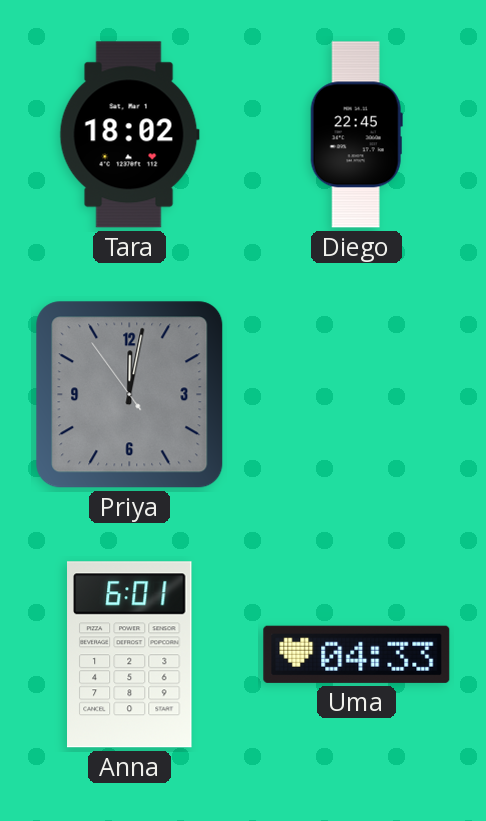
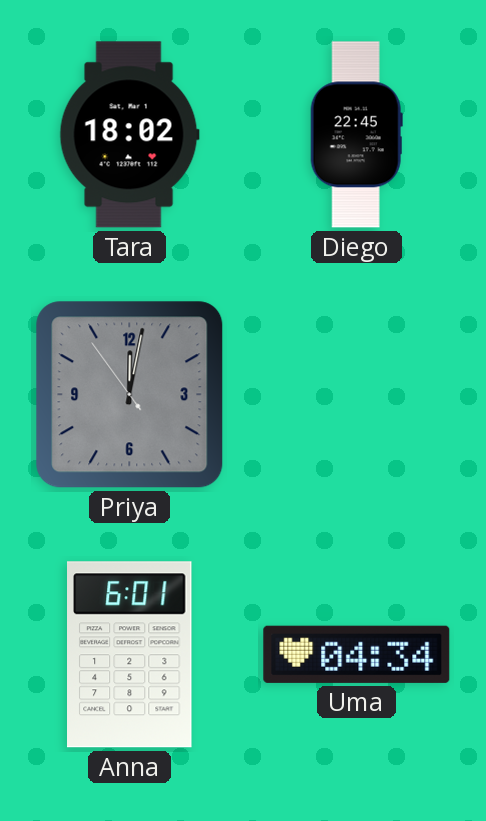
Uma: 04:33 -> 04:34 (357, 654)
